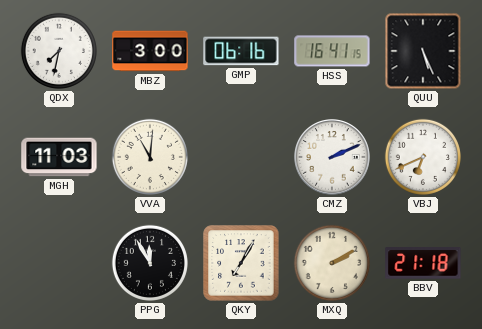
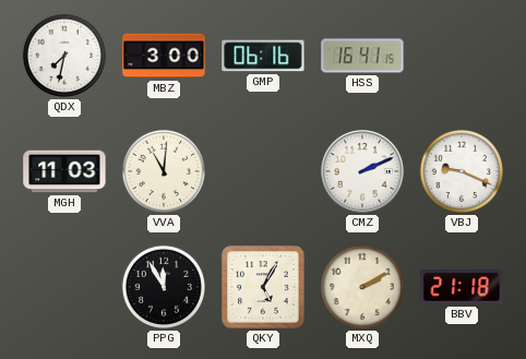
QUU: 5:26 -> none (423, 51)
VBJ: 6:41 -> 9:19 (462, 171)
QKY: 7:05 -> 5:05 (263, 287)
